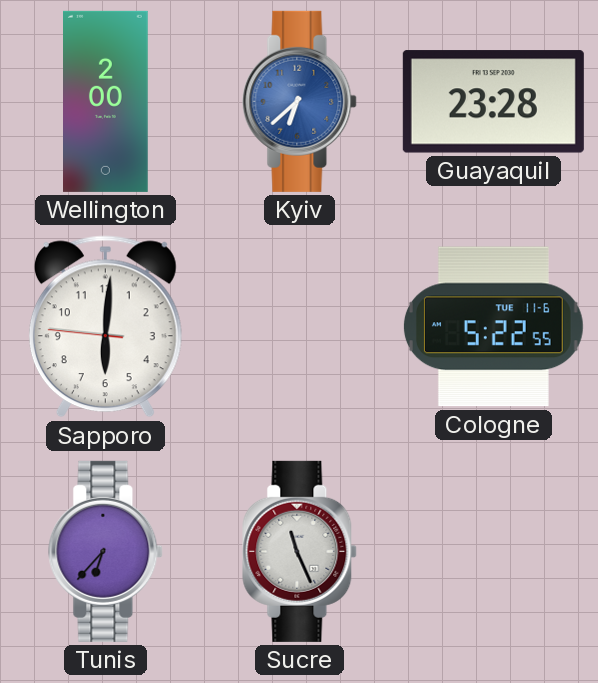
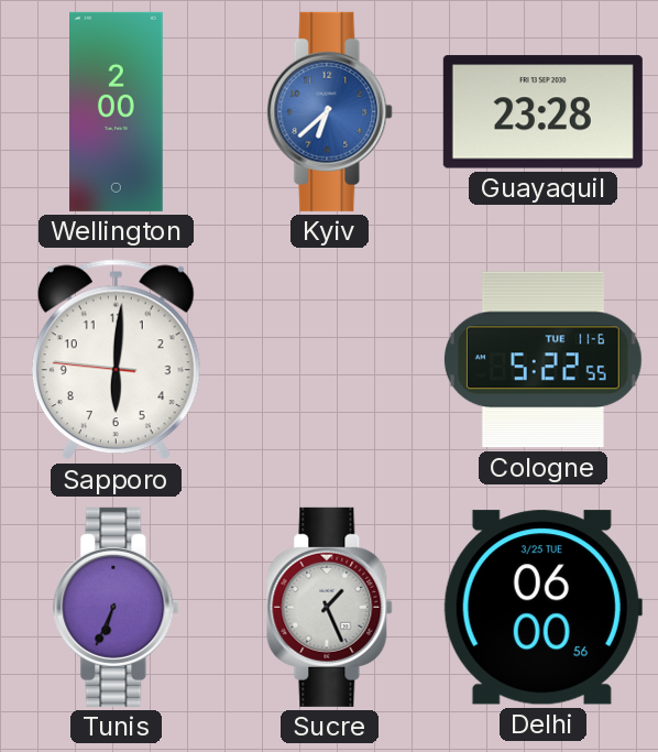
Tunis: 6:37 -> 6:34 (117, 607)
Sucre: 11:26 -> 1:26 (330, 607)
Delhi: none -> 06:00 (542, 608)
